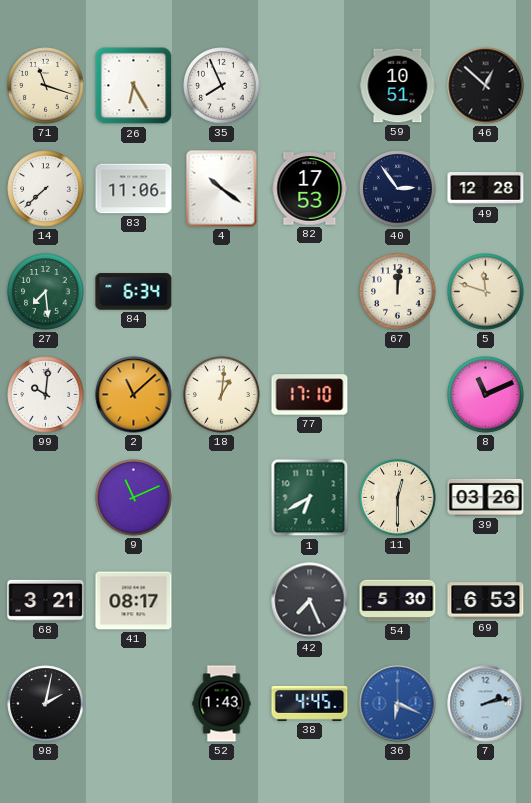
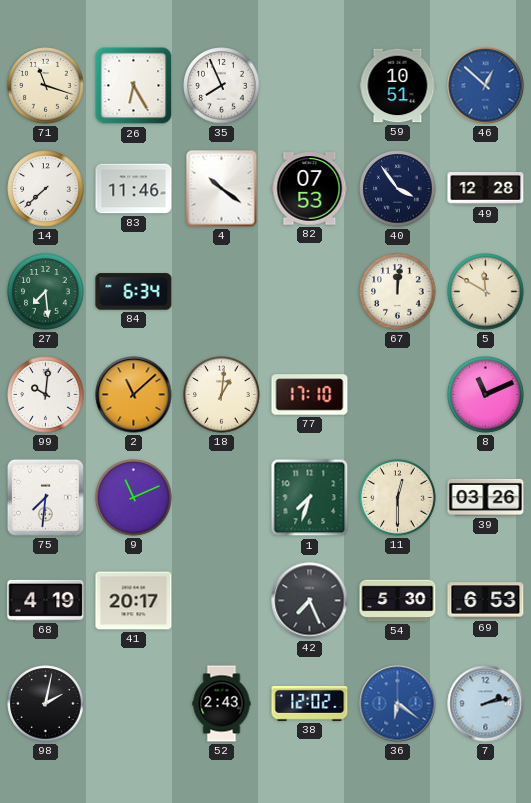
46 dial: black -> blue (486, 86)
83: 11:06 -> 11:46 (134, 189)
82: 17:53 -> 07:53 (310, 189)
40: 2:54 -> 3:54 (398, 189)
5: 11:48 -> 11:50 (486, 292)
75: none -> 7:31 (45, 497)
1: 6:40 -> 7:33 (310, 498)
68: 3:21 -> 4:19 (46, 600)
41: 08:17 -> 20:17 (134, 601)
52: 1:43 -> 2:43 (222, 704)
38: 4:45 -> 12:02 (310, 704)
36: 6:19 -> 6:21 (398, 704)
